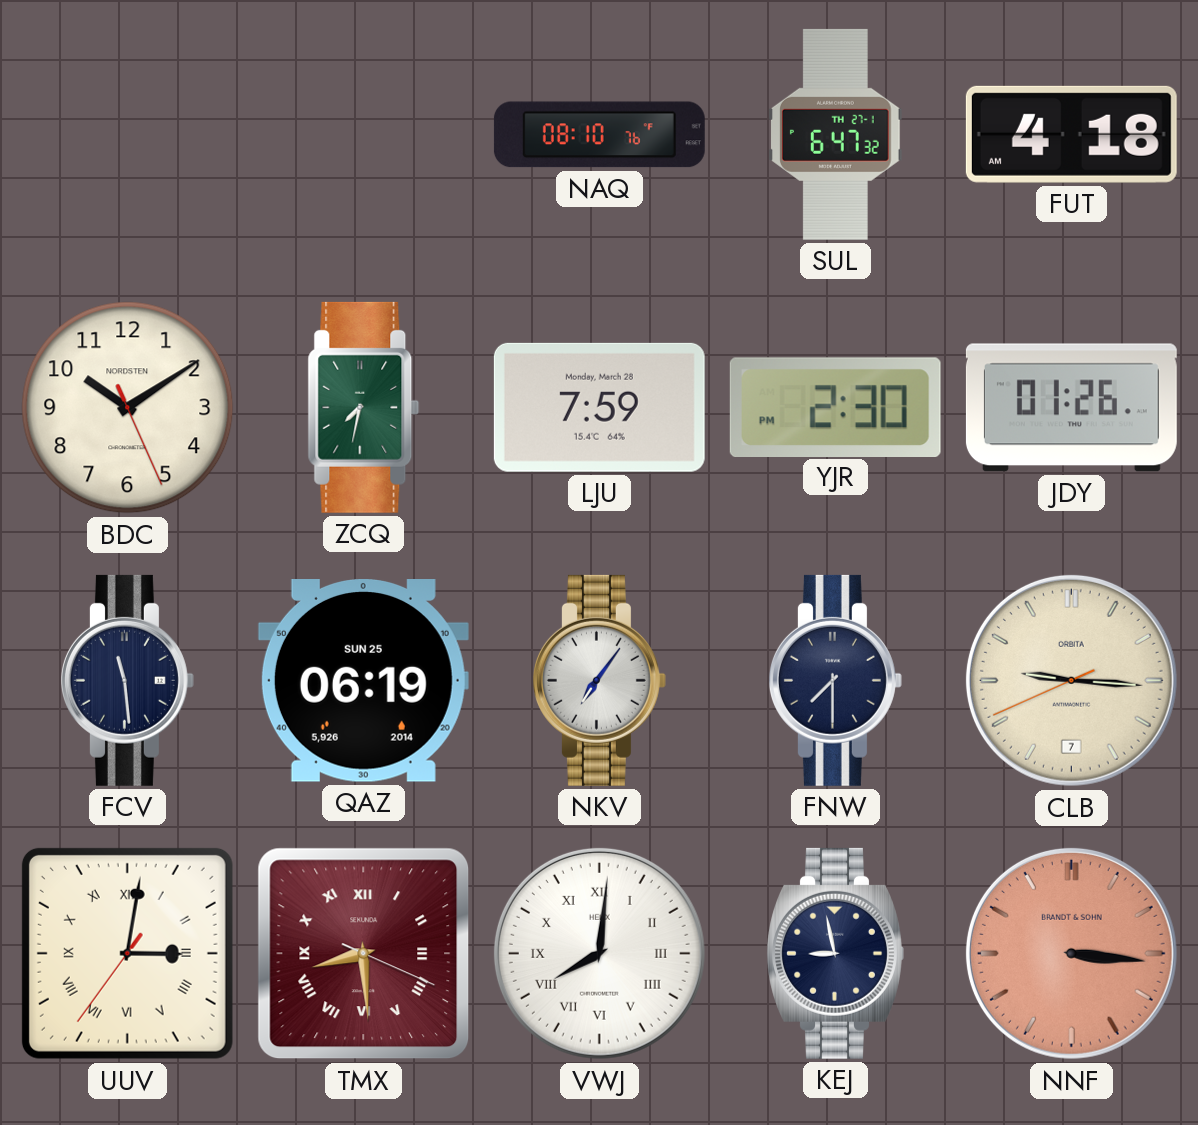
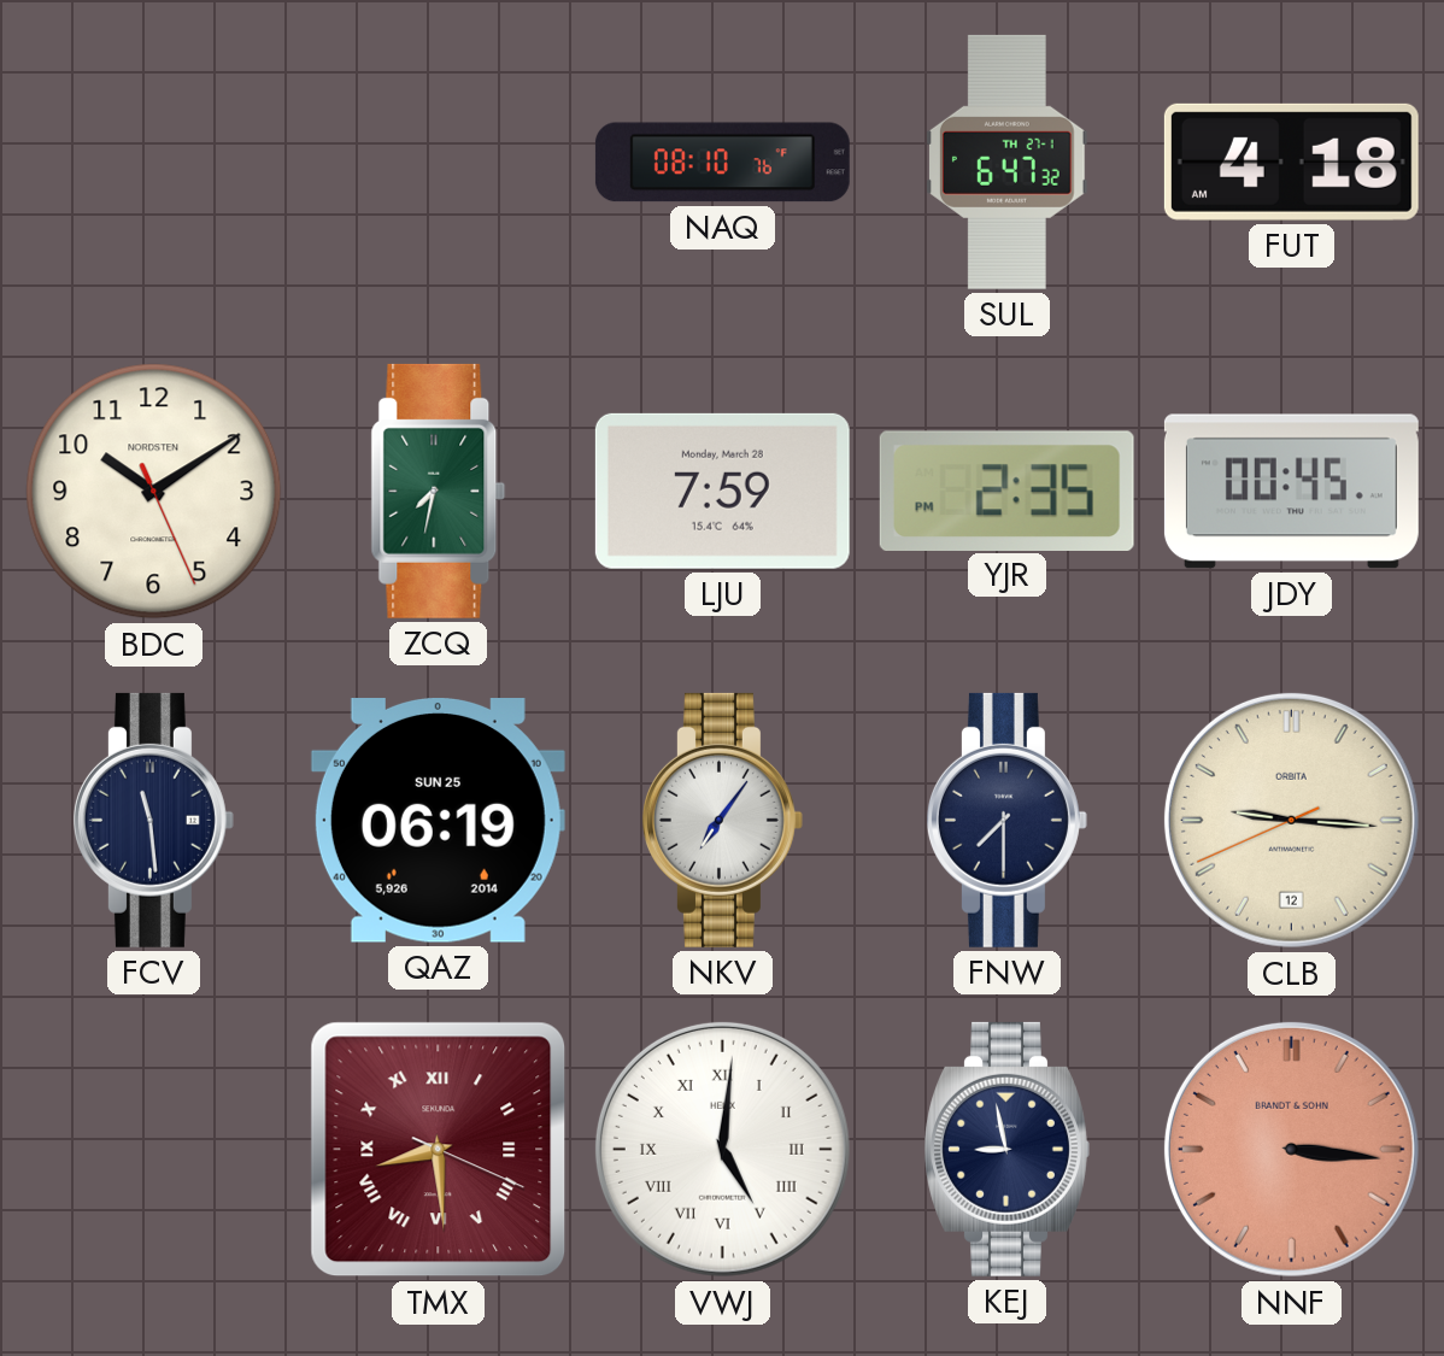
YJR: 2:30 -> 2:35 (1006, 491)
JDY: 01:26 -> 00:45 (1291, 492)
CLB date: 7 -> 12 (1291, 820)
UUV: 3:01 -> none (127, 953)
VWJ: 8:01 -> 5:01 (722, 1149)
